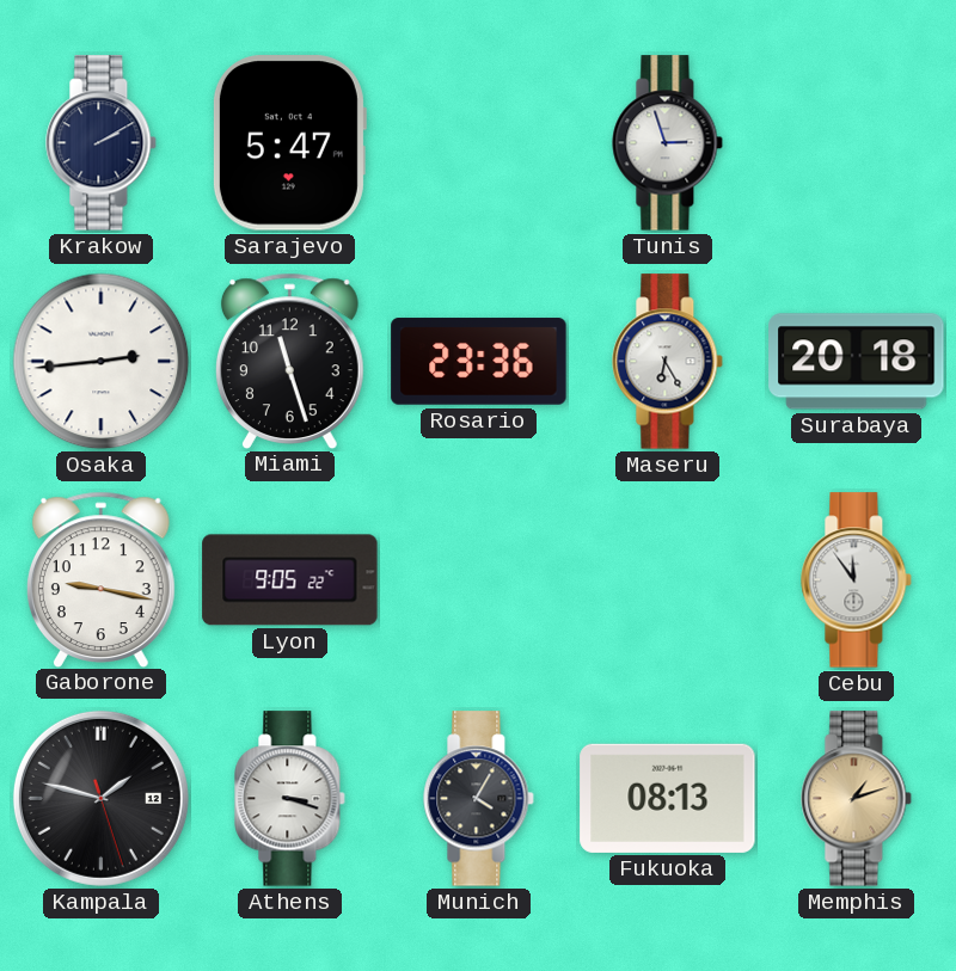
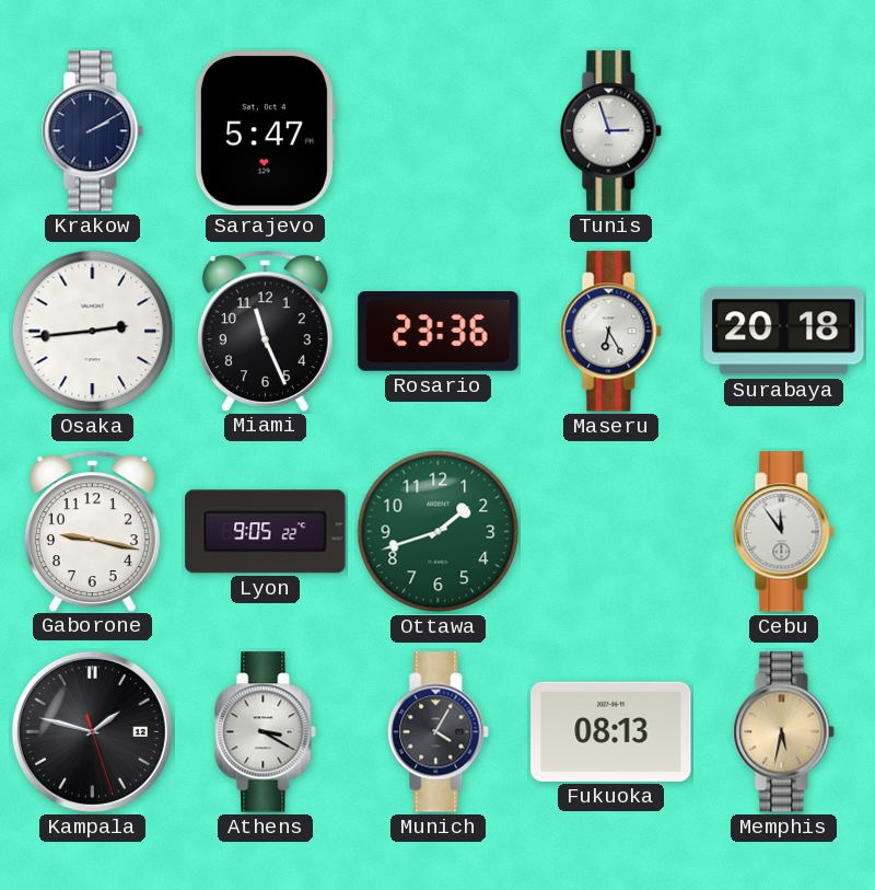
Miami: 11:27 -> 11:26 (265, 331)
Ottawa: none -> 1:42 (439, 532)
Athens: 3:18 -> 3:20 (266, 732)
Memphis: 1:12 -> 5:32 (784, 732)
